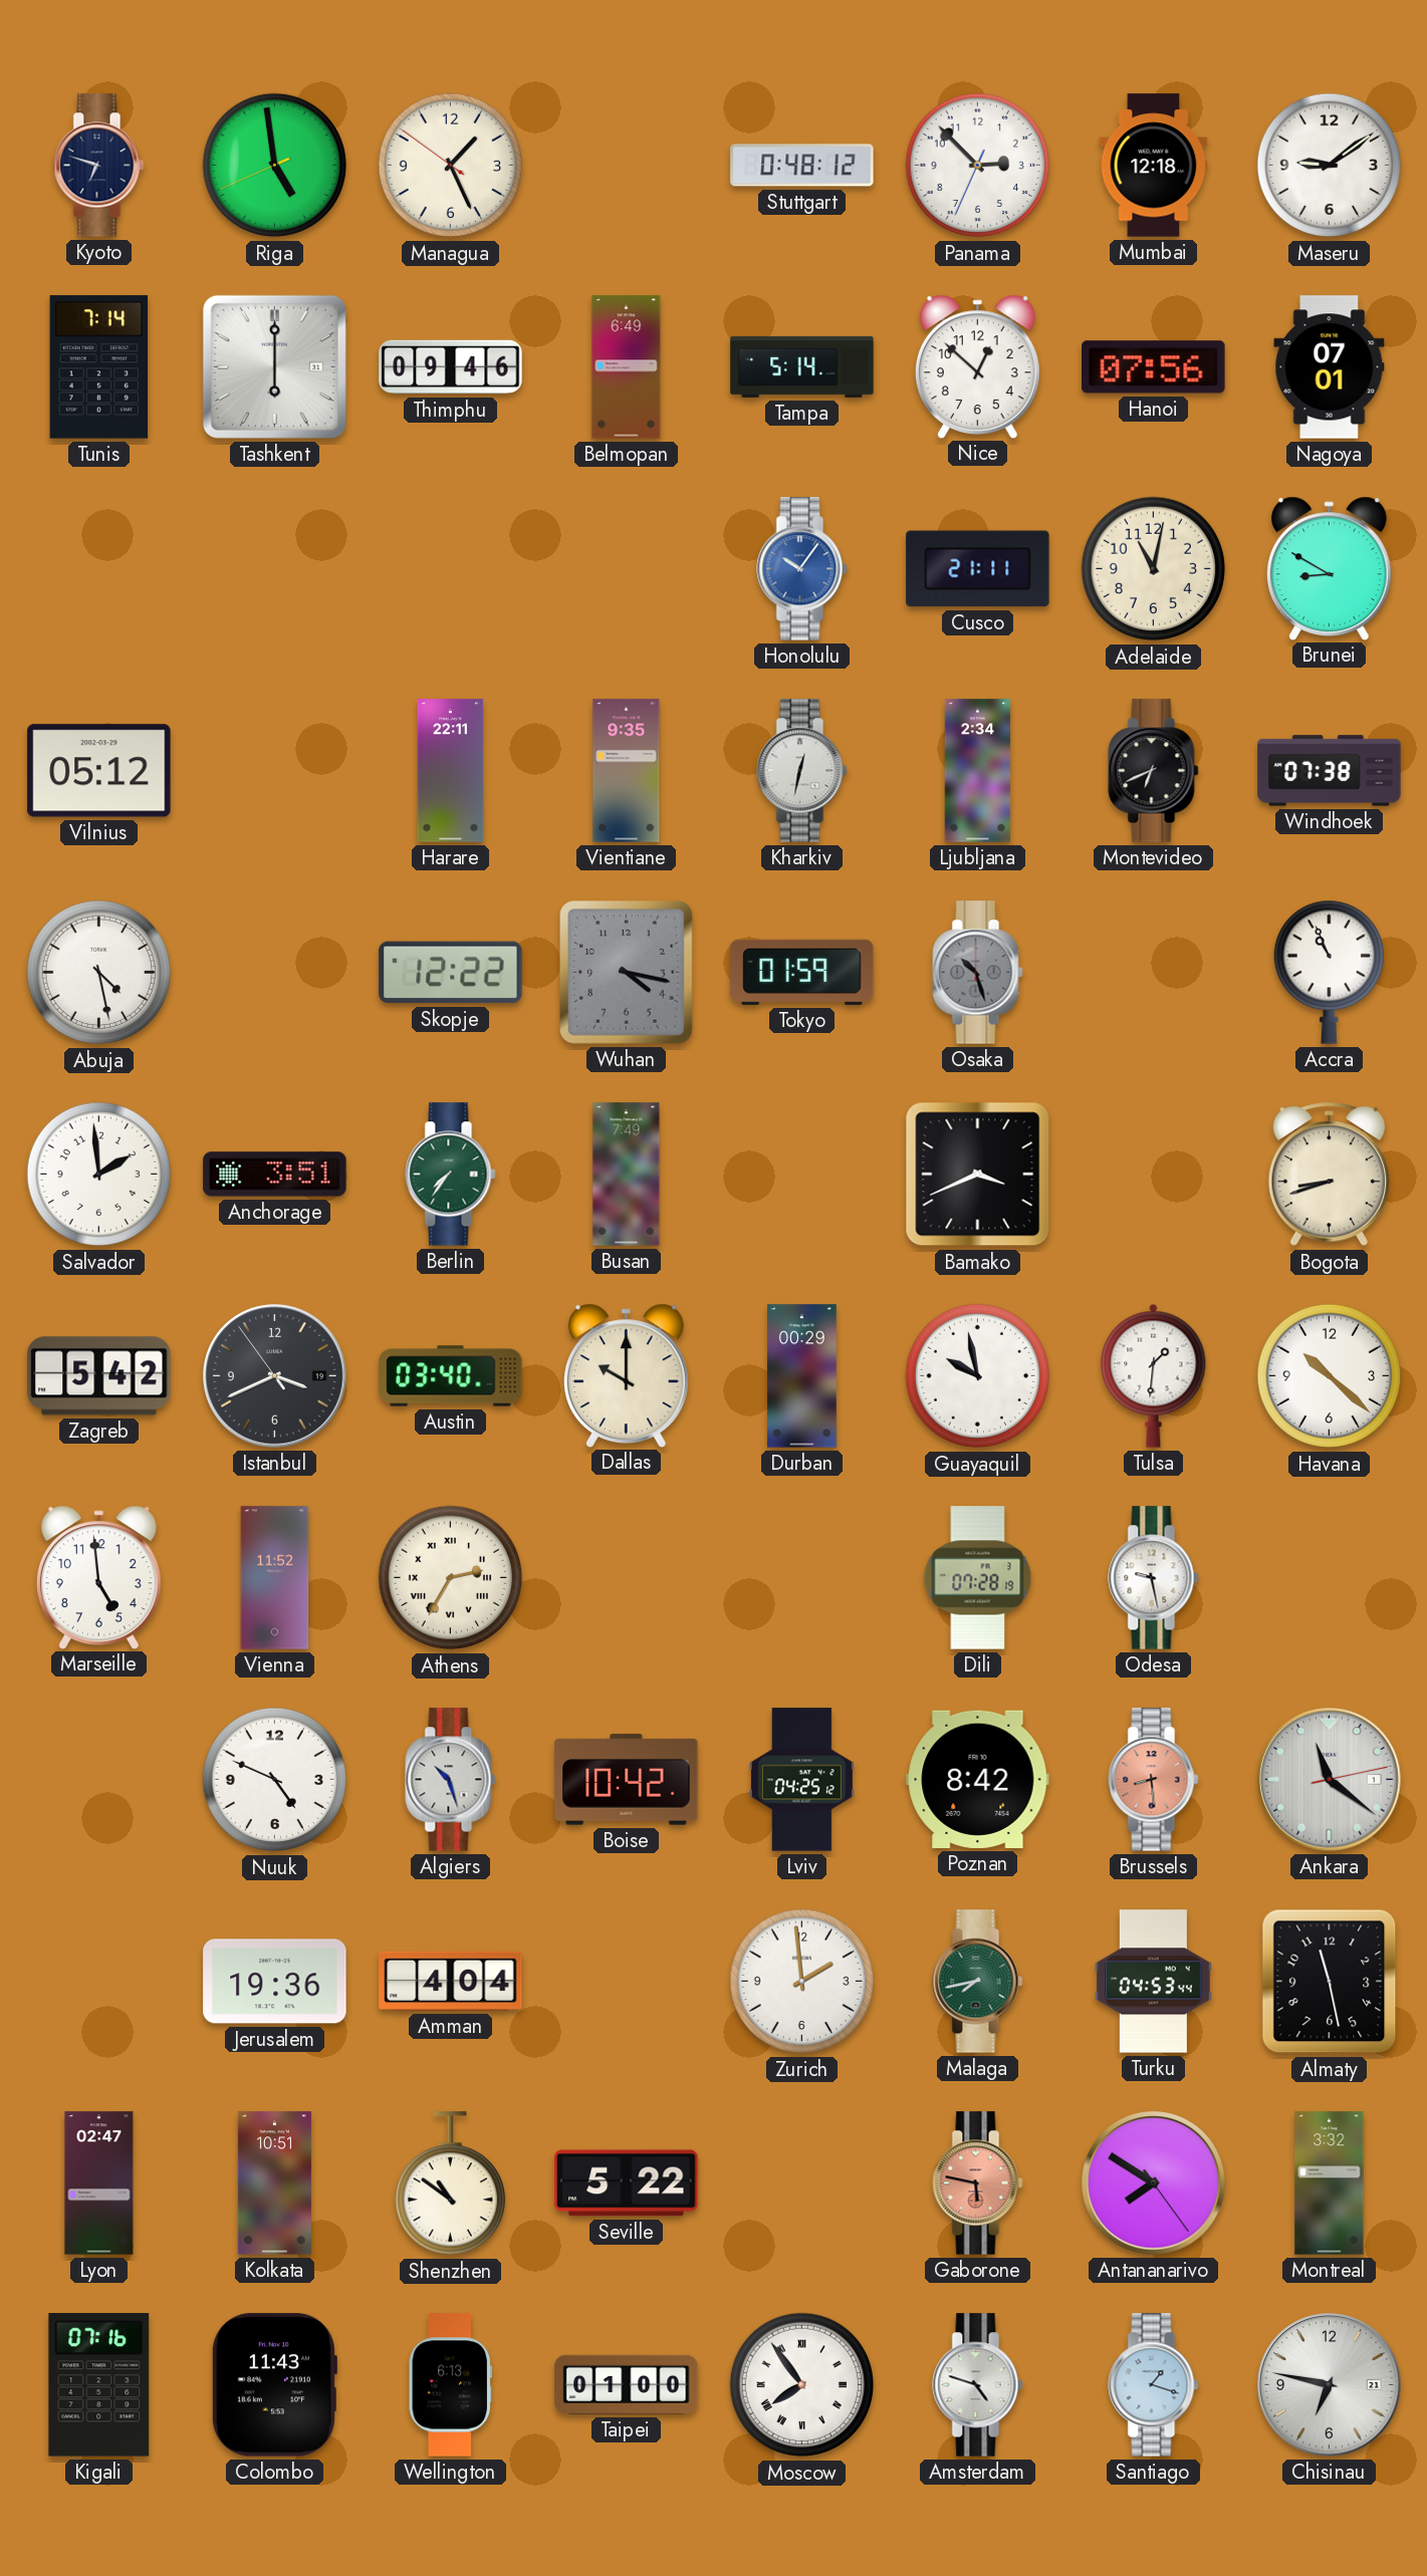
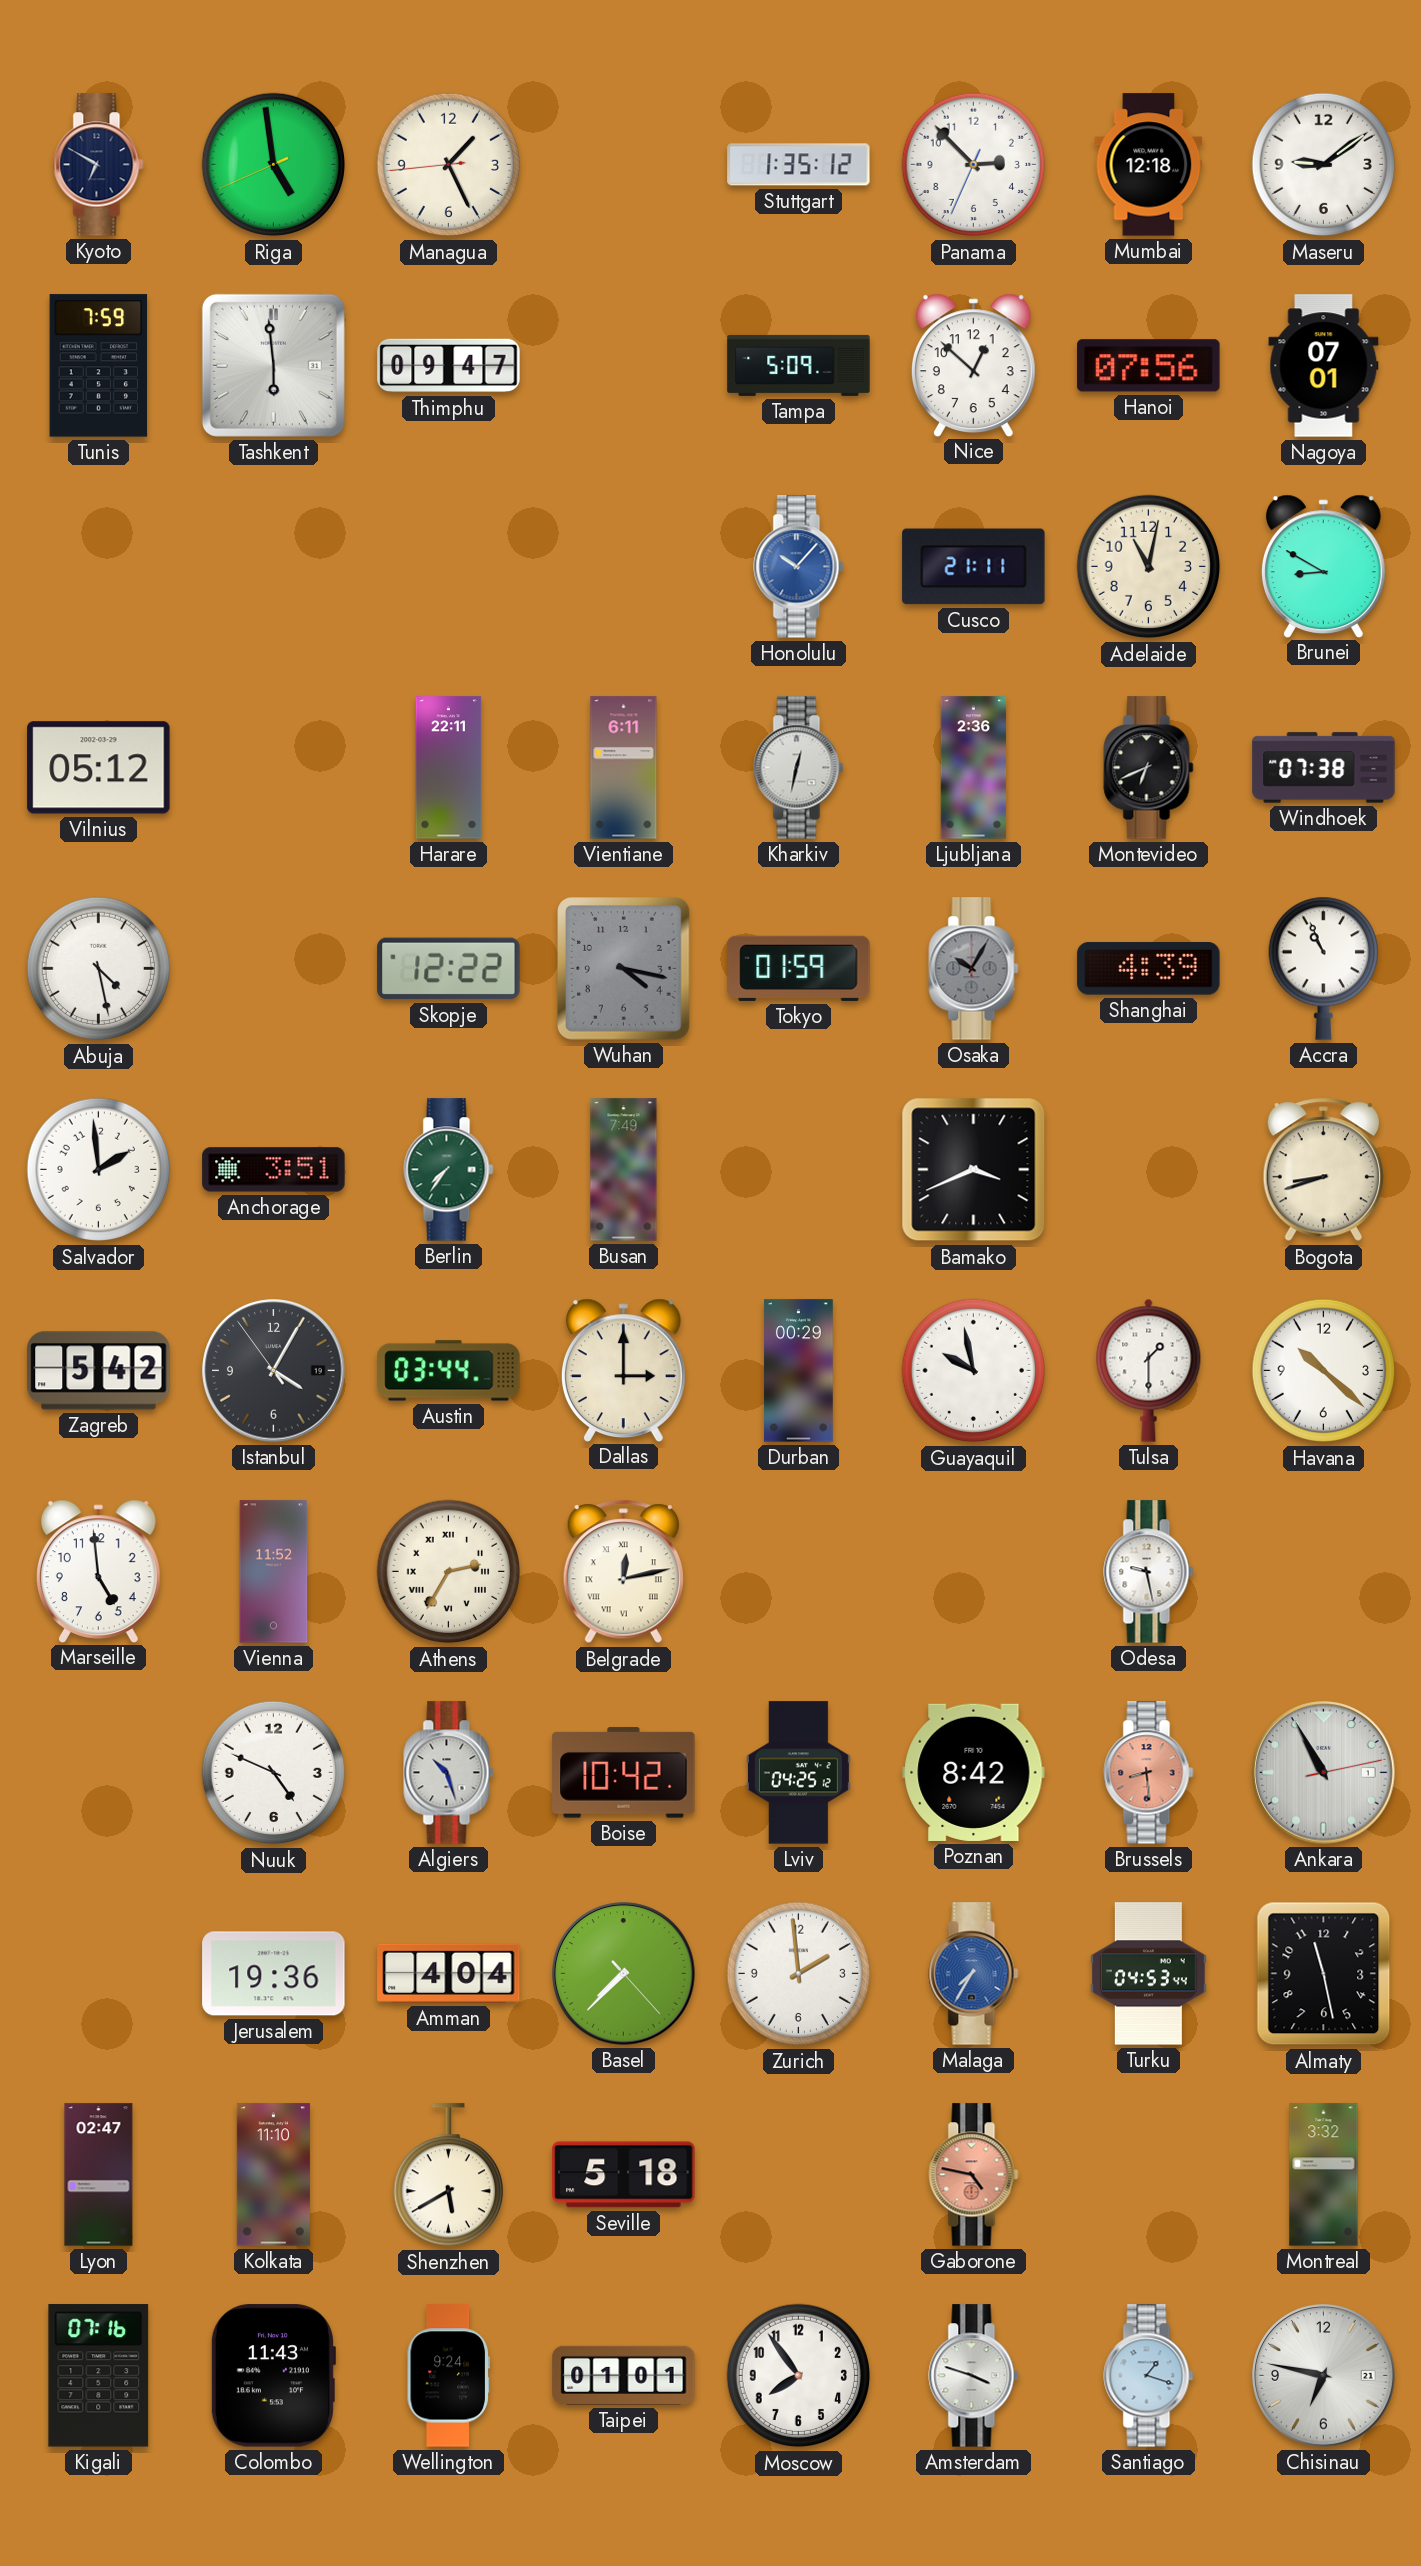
Kyoto: 6:48 -> 6:50 (99, 165)
Managua: 1:25:51 -> 1:25:44 (449, 165)
Stuttgart: 0:48 -> 1:35 (799, 165)
Tunis: 7:14 -> 7:59 (99, 366)
Tashkent: 6:00 -> 5:59 (273, 365)
Thimphu: 09:46 -> 09:47 (449, 366)
Belmopan: 6:49 -> none (627, 367)
Tampa: 5:14 -> 5:09 (799, 365)
Honolulu: 10:06 -> 10:07 (799, 567)
Vientiane: 9:35 -> 6:11 (624, 768)
Ljubljana: 2:34 -> 2:36 (974, 768)
Osaka: 10:27 -> 10:05 (974, 969)
Shanghai: none -> 4:39 (1149, 969)
Istanbul: 3:40 -> 4:04 (274, 1371)
Austin: 03:40 -> 03:44 (449, 1371)
Dallas: 10:00 -> 3:00 (623, 1370)
Tulsa: 1:31 -> 1:30 (1149, 1370)
Belgrade: none -> 12:13 (623, 1572)
Dili: 07:28 -> none (978, 1578)
Ankara: 11:21 -> 10:55 (1324, 1773)
Basel: none -> 7:37 (624, 1974)
Malaga: 7:43 -> 7:35 (974, 1974)
Malaga dial: green -> blue (974, 1974)
Kolkata: 10:51 -> 11:10 (273, 2175)
Shenzhen: 10:51 -> 5:40 (448, 2175)
Seville: 5:22 -> 5:18 (624, 2175)
Gaborone: 5:47 -> 4:47 (974, 2175)
Antananarivo: 7:50 -> none (1154, 2183)
Wellington: 6:13 -> 9:24 (448, 2376)
Taipei: 01:00 -> 01:01 (624, 2375)
Moscow numerals: Roman -> Arabic (799, 2376)
Amsterdam: 4:48 -> 3:48 (974, 2376)
